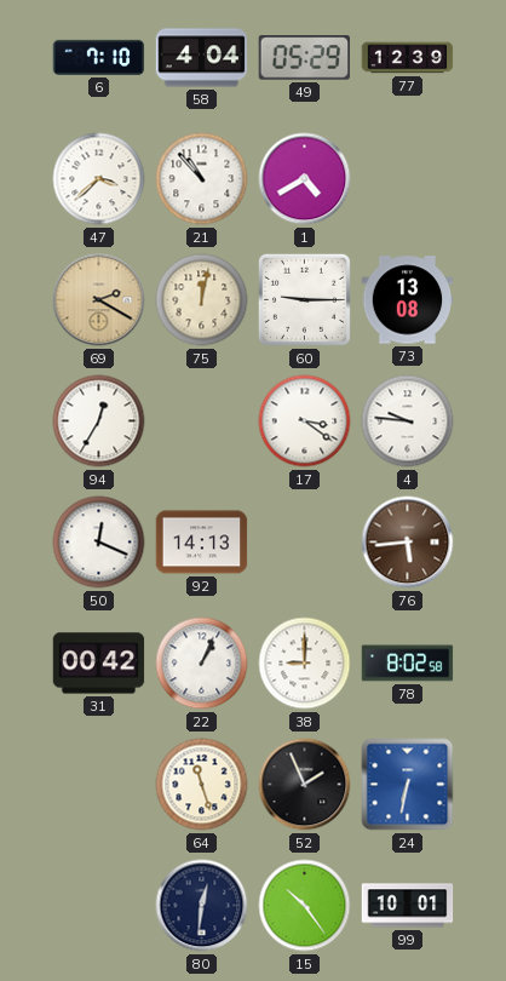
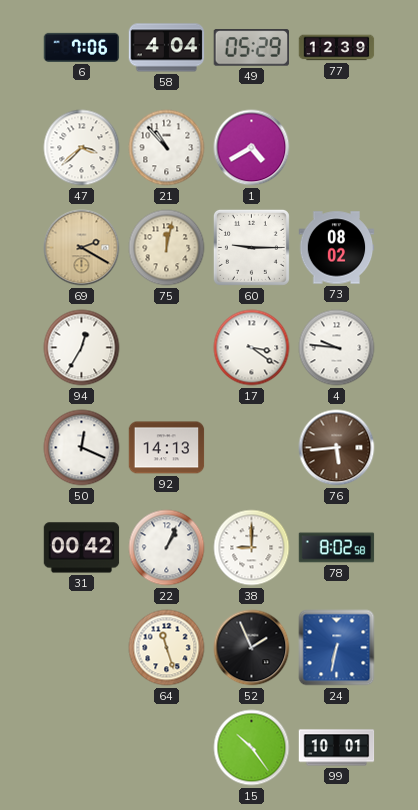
6: 7:10 -> 7:06 (82, 47)
73: 13:08 -> 08:02 (337, 248)
80: 12:31 -> none (202, 906)
